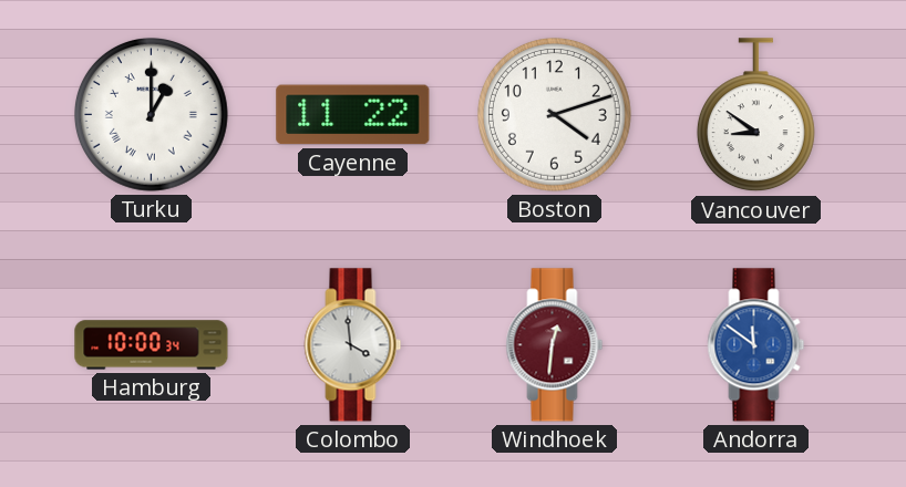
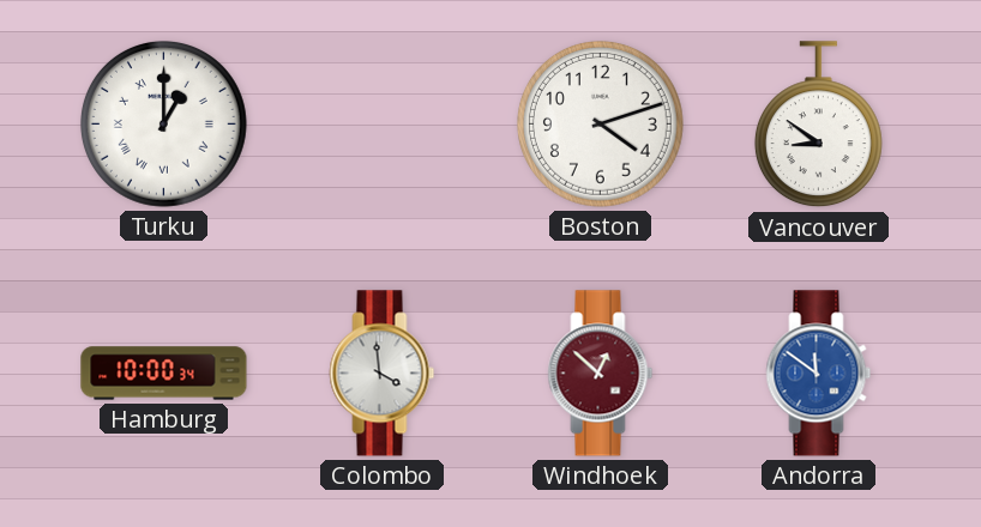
Cayenne: 11:22 -> none (353, 115)
Windhoek: 12:31 -> 12:52 (601, 374)
